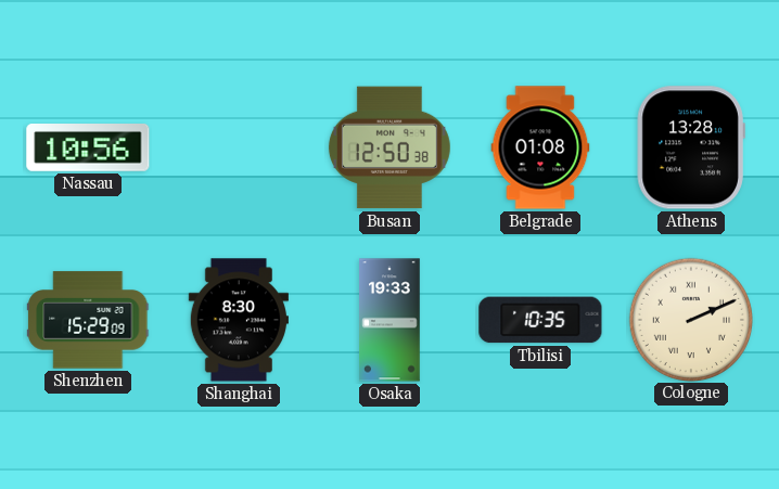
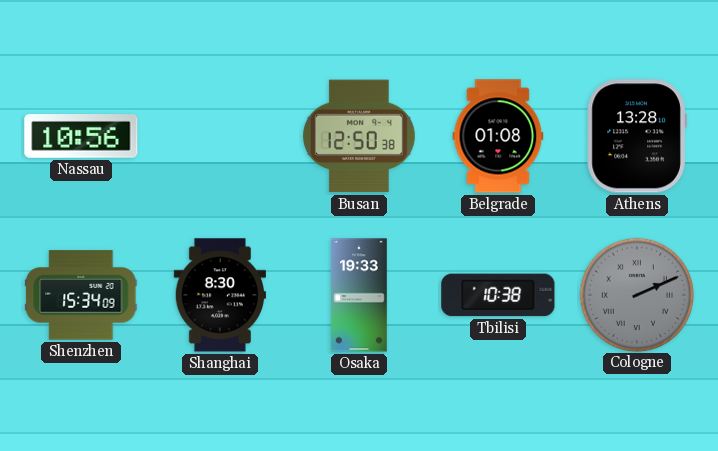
Shenzhen: 15:29 -> 15:34 (81, 295)
Tbilisi: 10:35 -> 10:38 (498, 295)
Cologne dial: cream -> grey (636, 294)
